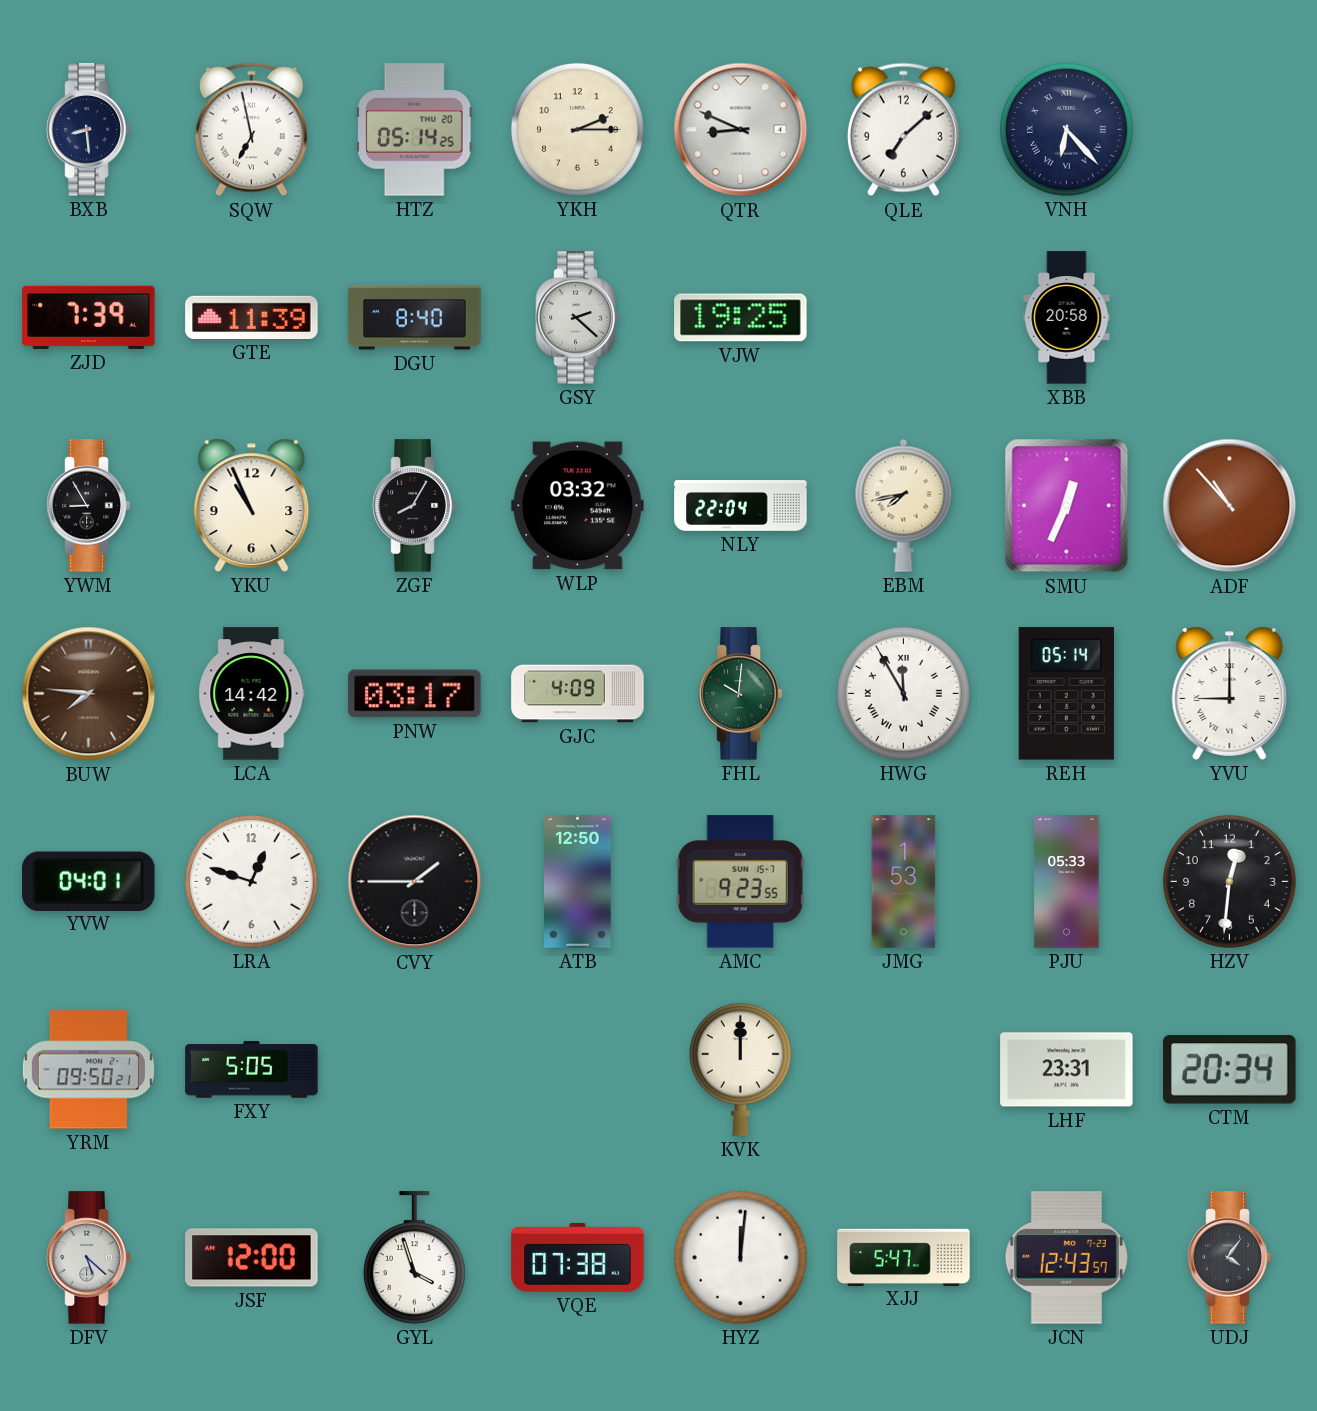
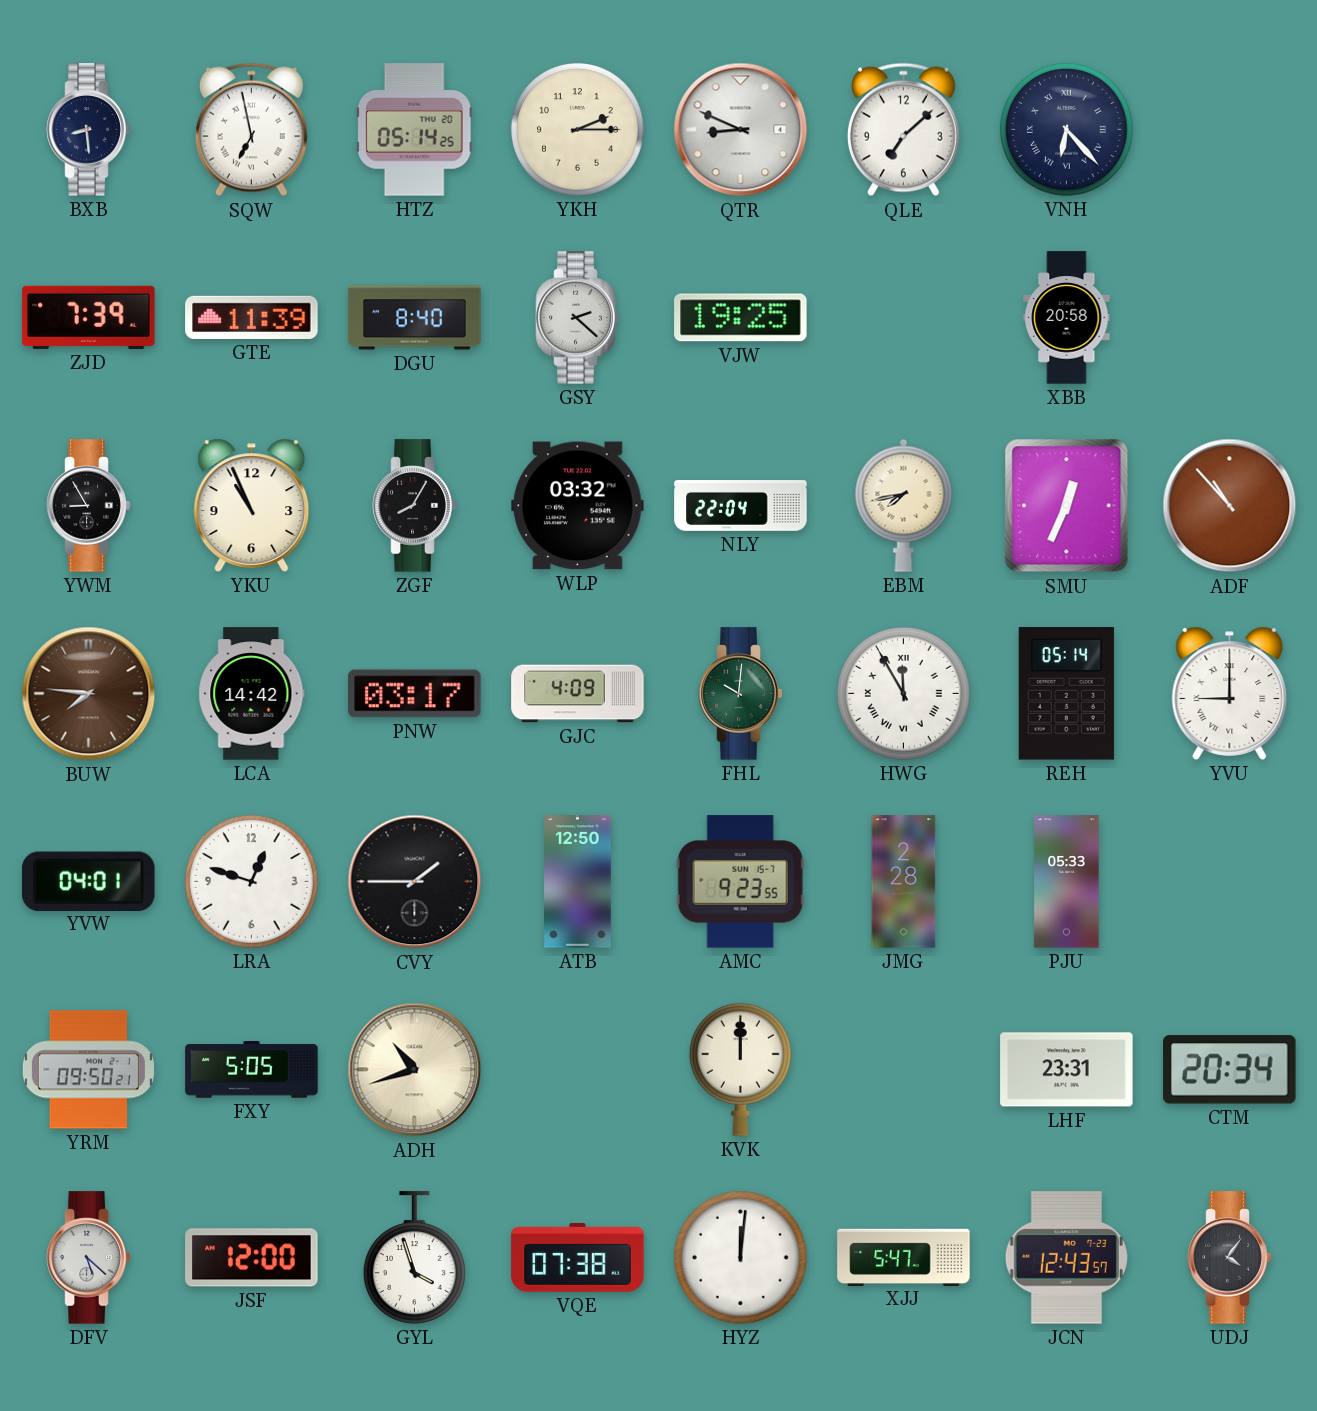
JMG: 1:53 -> 2:28 (904, 882)
HZV: 12:31 -> none (1229, 881)
ADH: none -> 10:42 (415, 1070)
